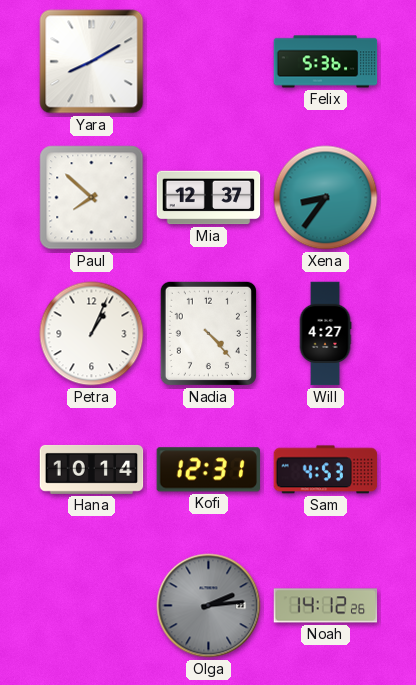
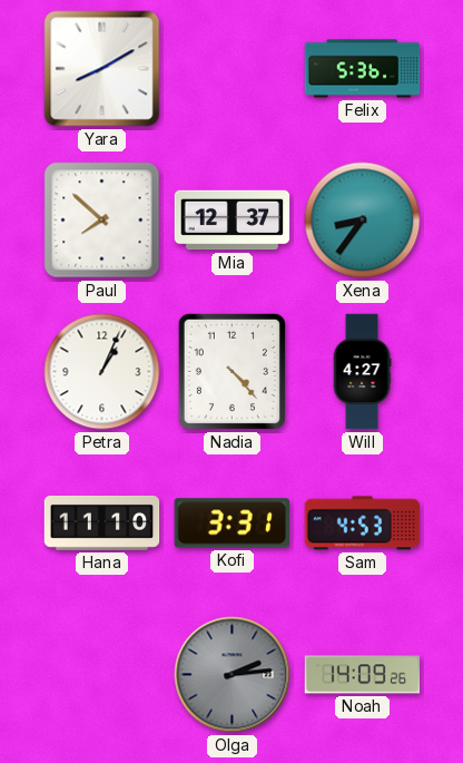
Hana: 10:14 -> 11:10 (102, 522)
Kofi: 12:31 -> 3:31 (231, 524)
Noah: 14:12 -> 14:09 (363, 675)
